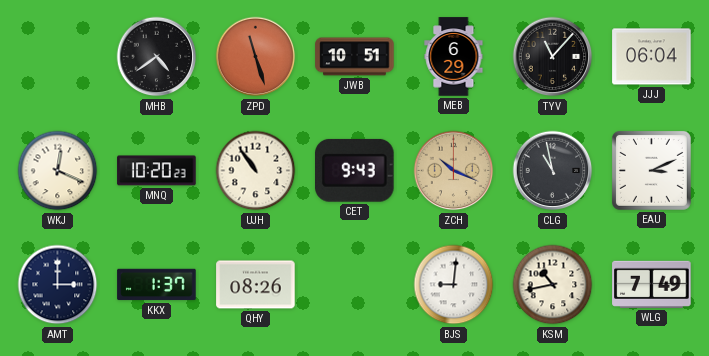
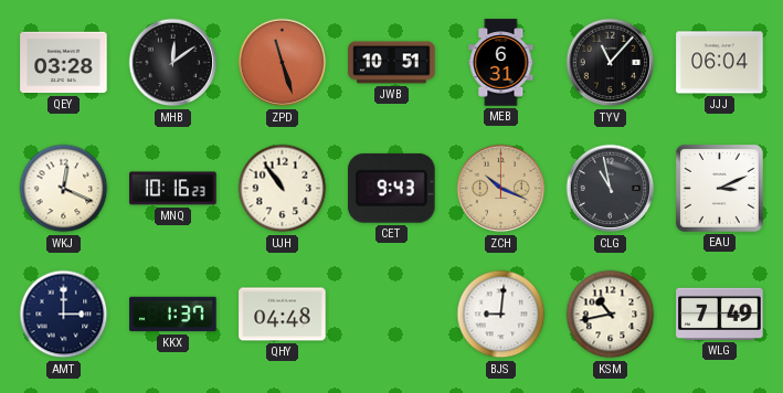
QEY: none -> 03:28 (64, 63)
MHB: 4:39 -> 12:09 (173, 63)
MEB: 6:29 -> 6:31 (501, 63)
MNQ: 10:20 -> 10:16 (173, 189)
QHY: 08:26 -> 04:48 (283, 315)
